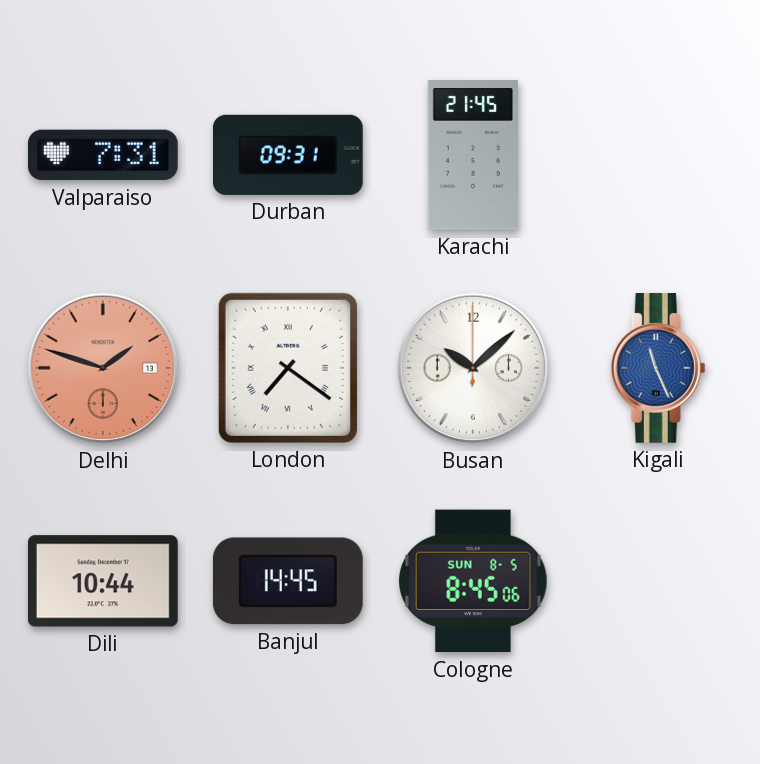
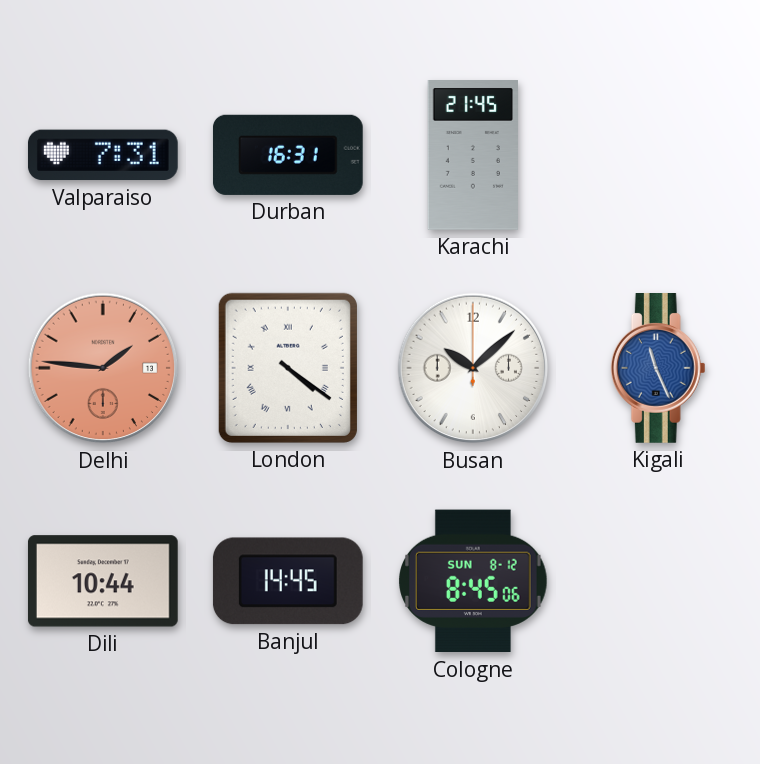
Durban: 09:31 -> 16:31 (288, 155)
Delhi: 1:48 -> 1:46 (103, 368)
London: 7:21 -> 4:21 (288, 368)
Cologne date: SUN 8-5 -> SUN 8-12 (473, 581)
